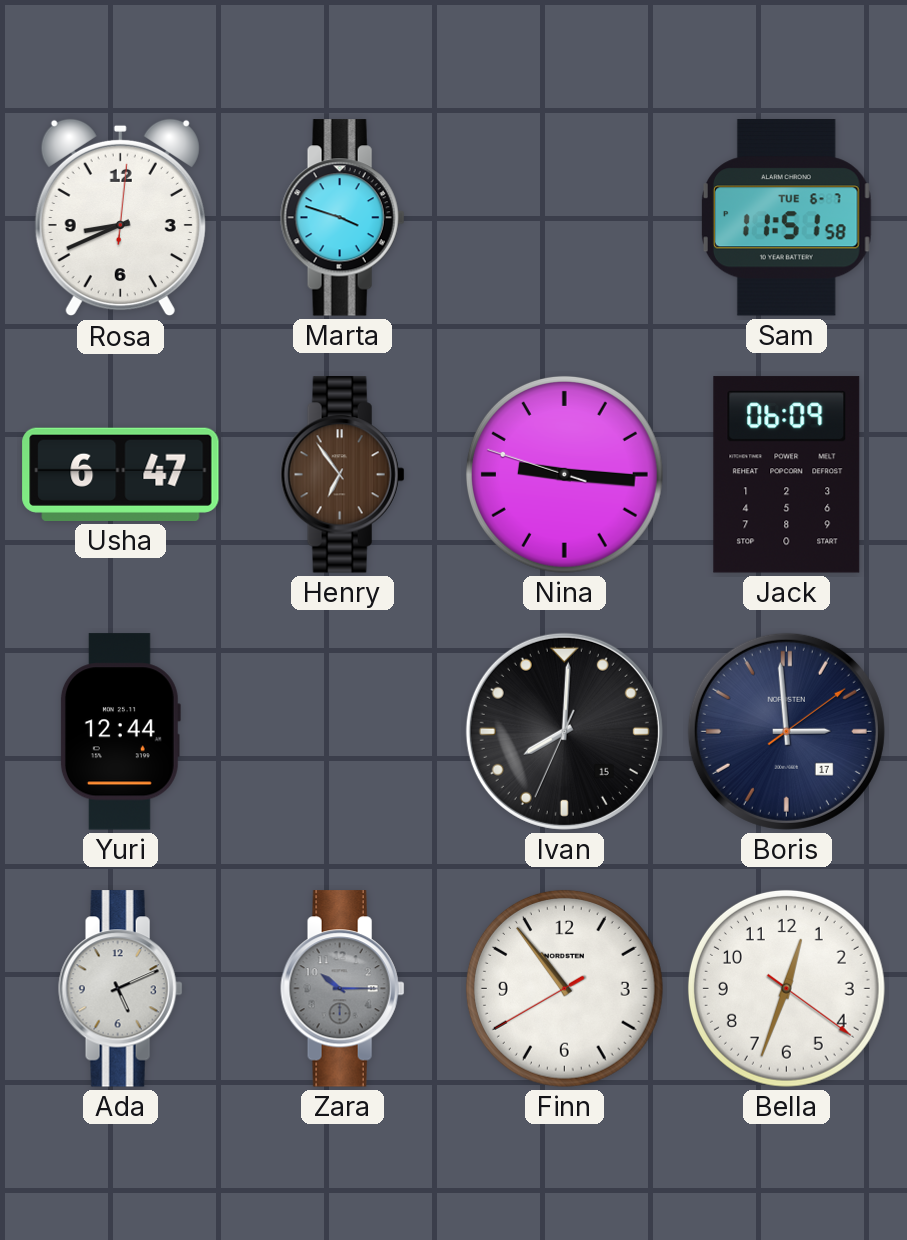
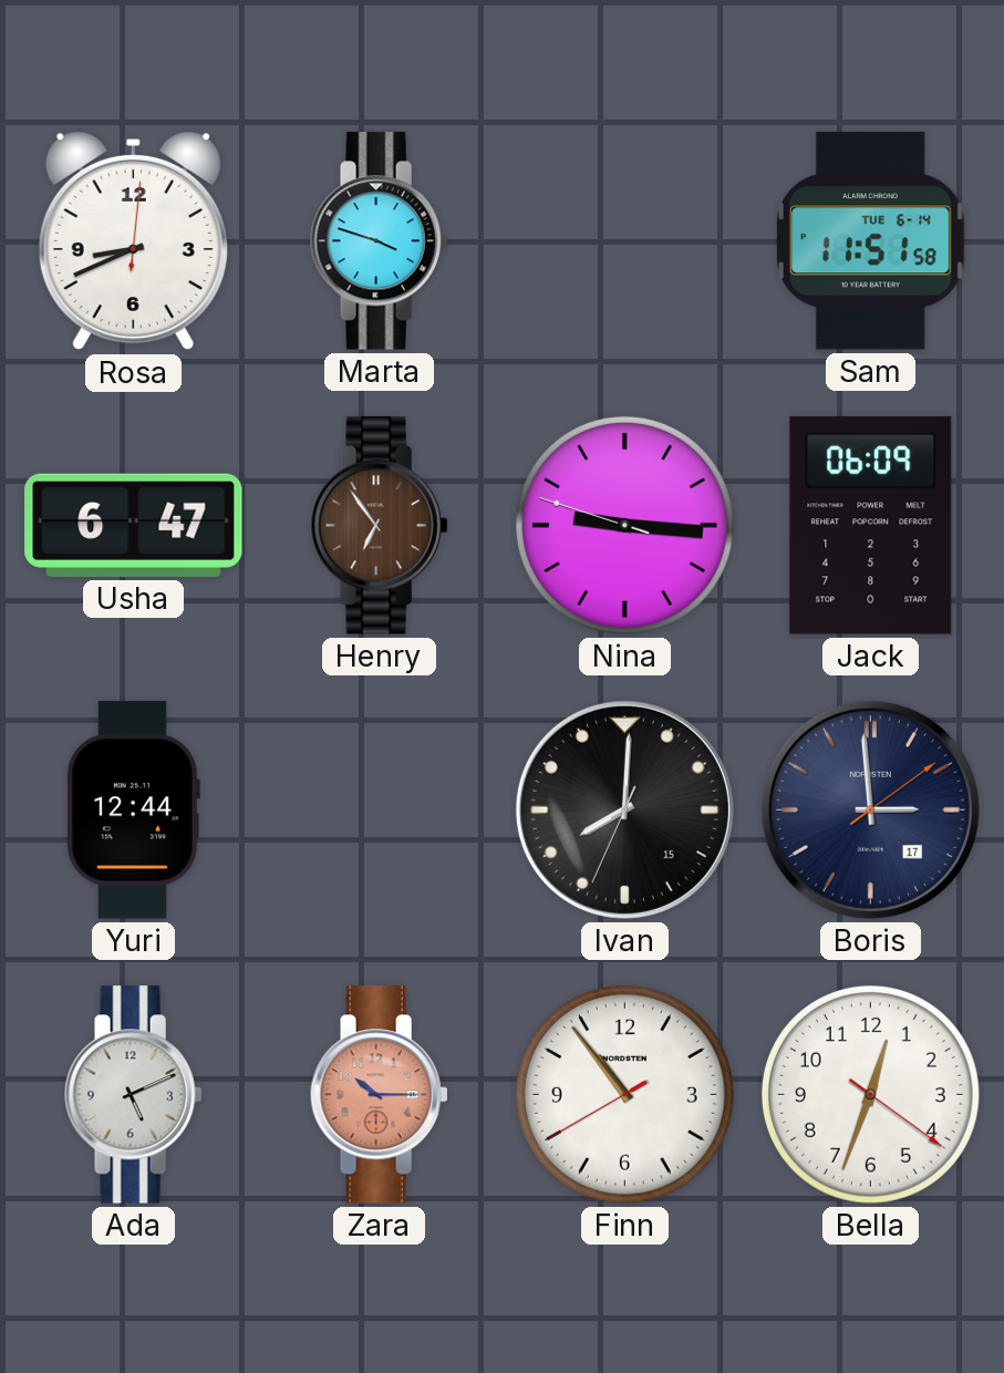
Sam date: TUE 6-7 -> TUE 6-14 (870, 241)
Zara dial: grey -> salmon (380, 1095)
